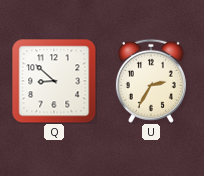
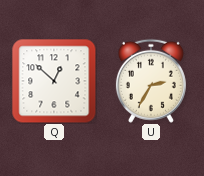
Q: 8:52 -> 12:52 (54, 81)
